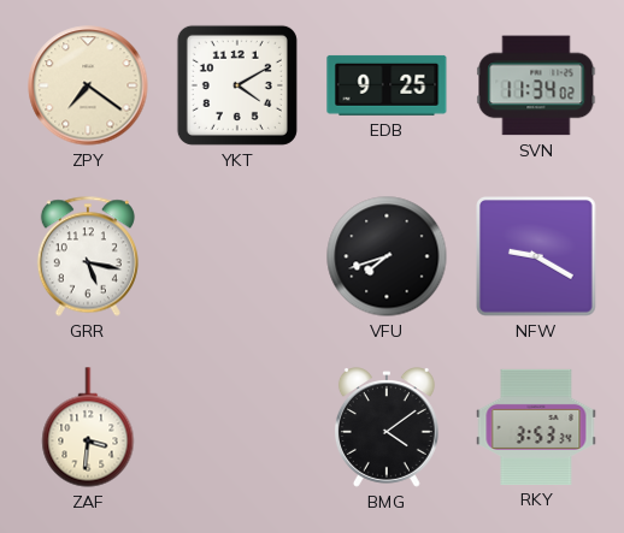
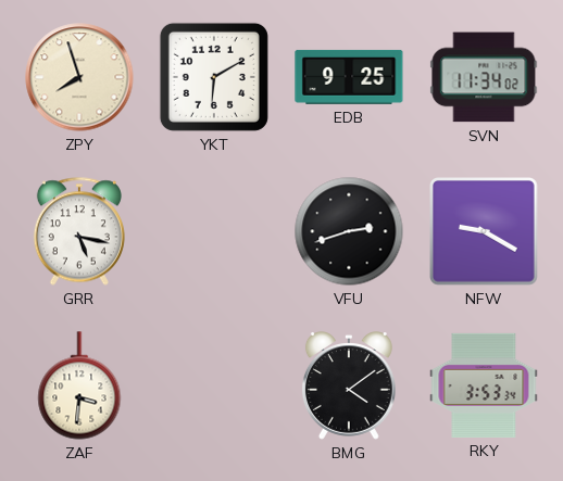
ZPY: 7:21 -> 7:57 (79, 77)
YKT: 4:10 -> 6:10 (214, 77)
VFU: 7:42 -> 2:42 (349, 231)
